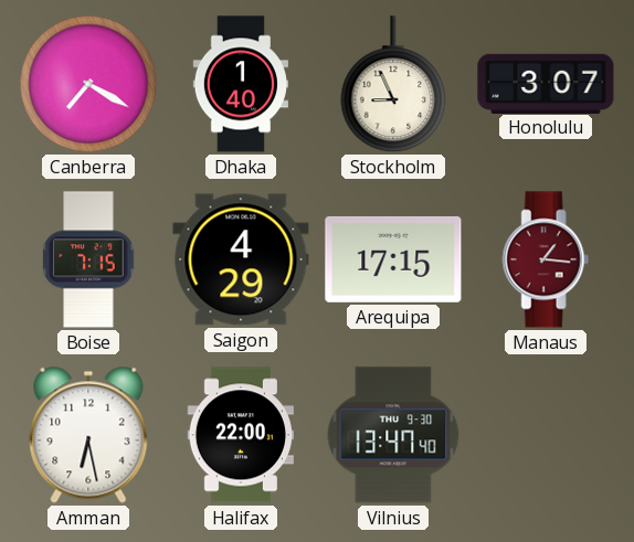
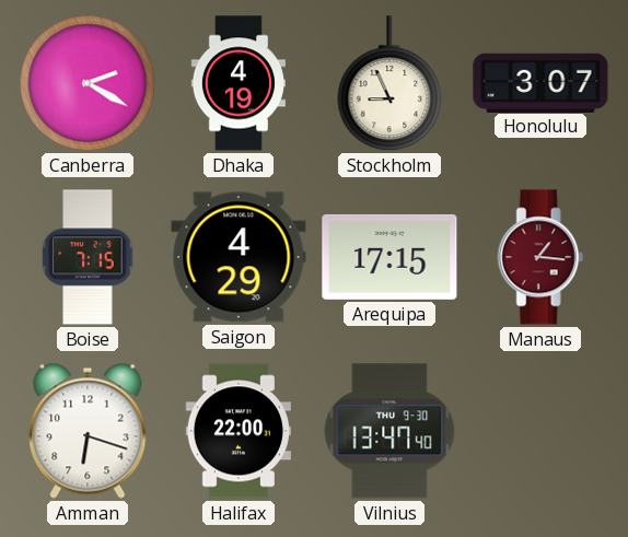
Canberra: 7:20 -> 2:20 (88, 83)
Dhaka: 1:40 -> 4:19 (237, 83)
Amman: 6:28 -> 6:18 (88, 431)
